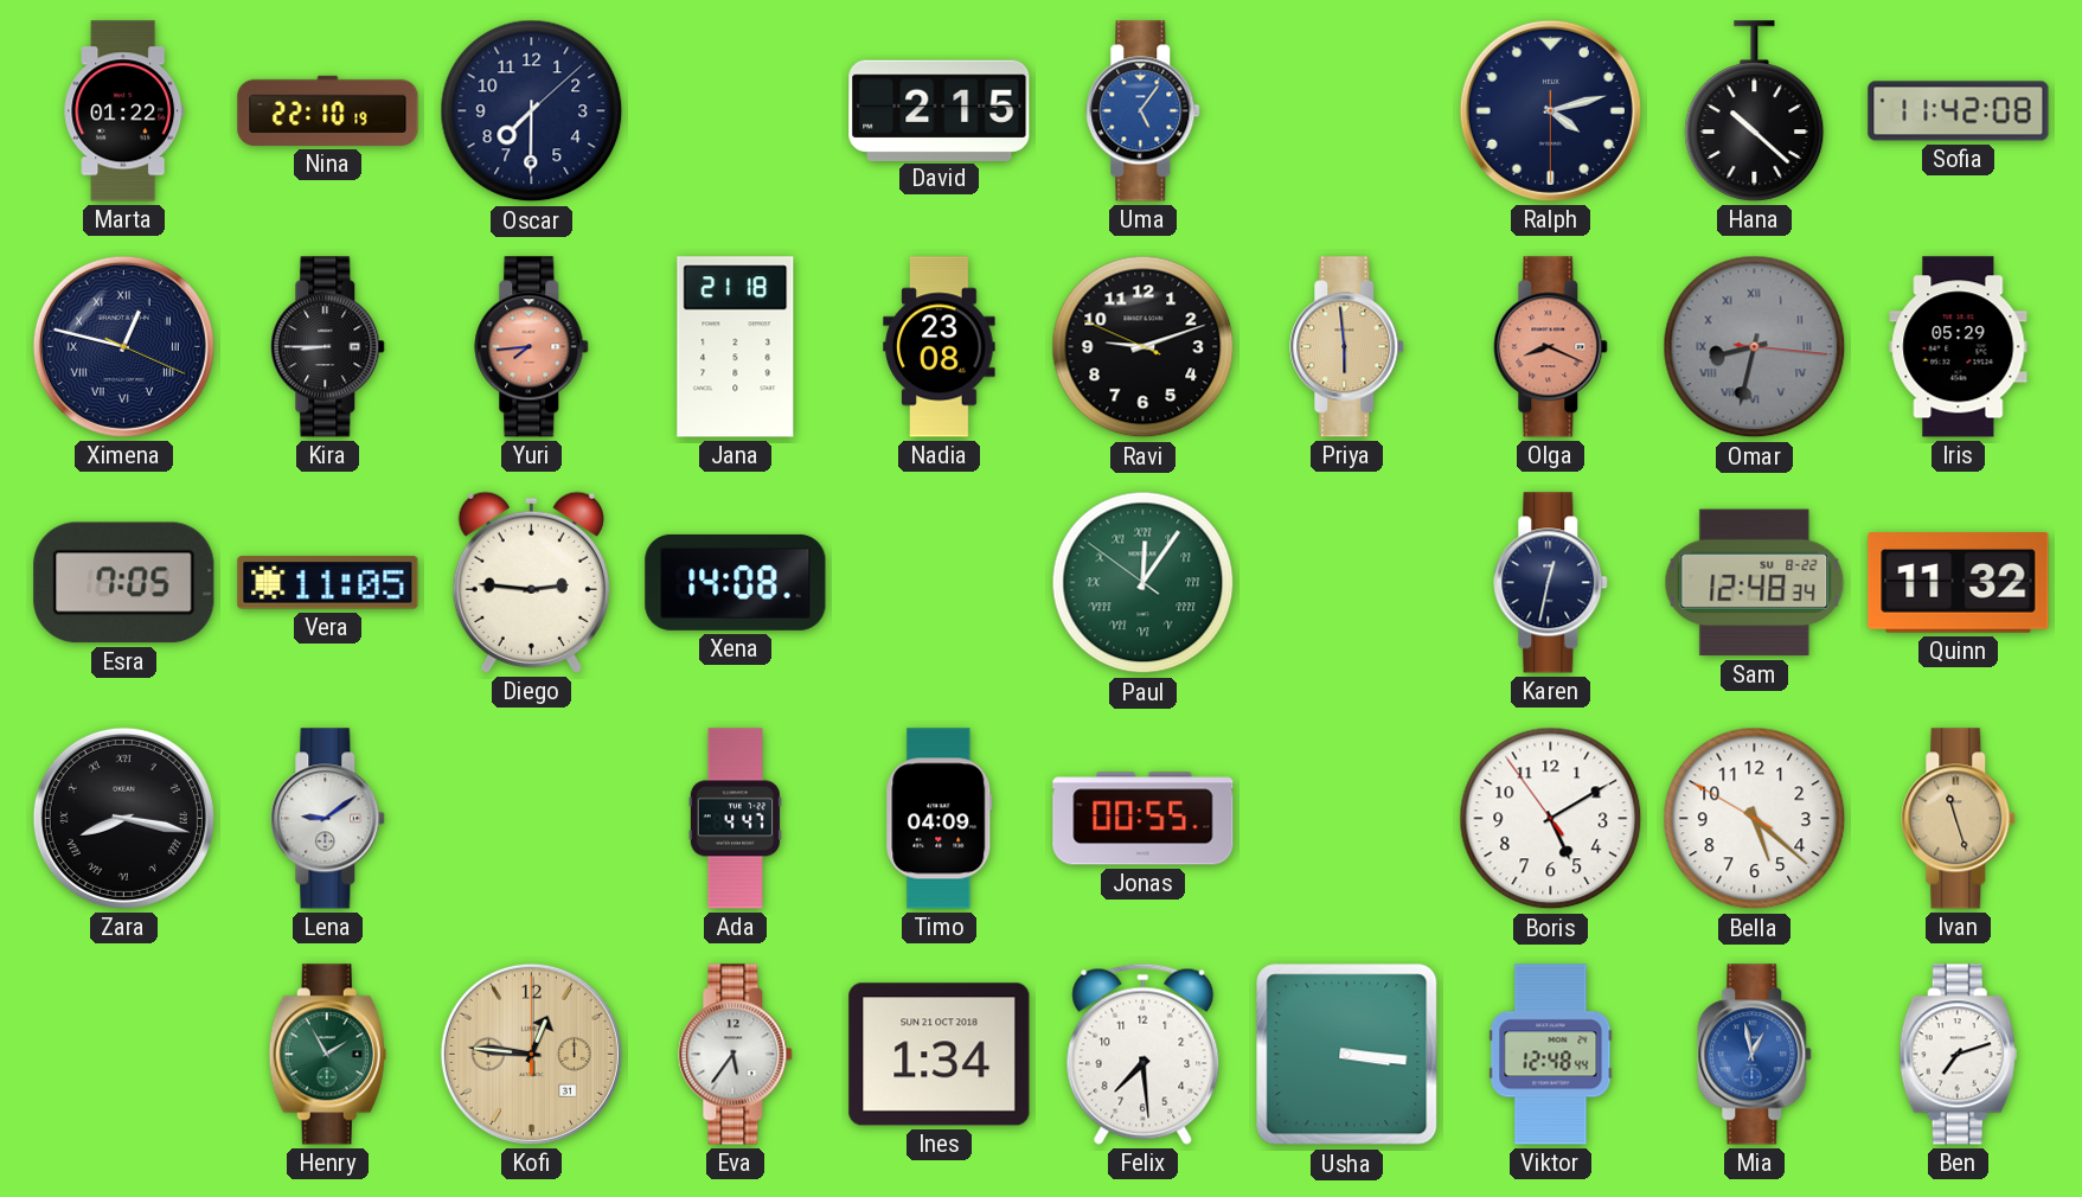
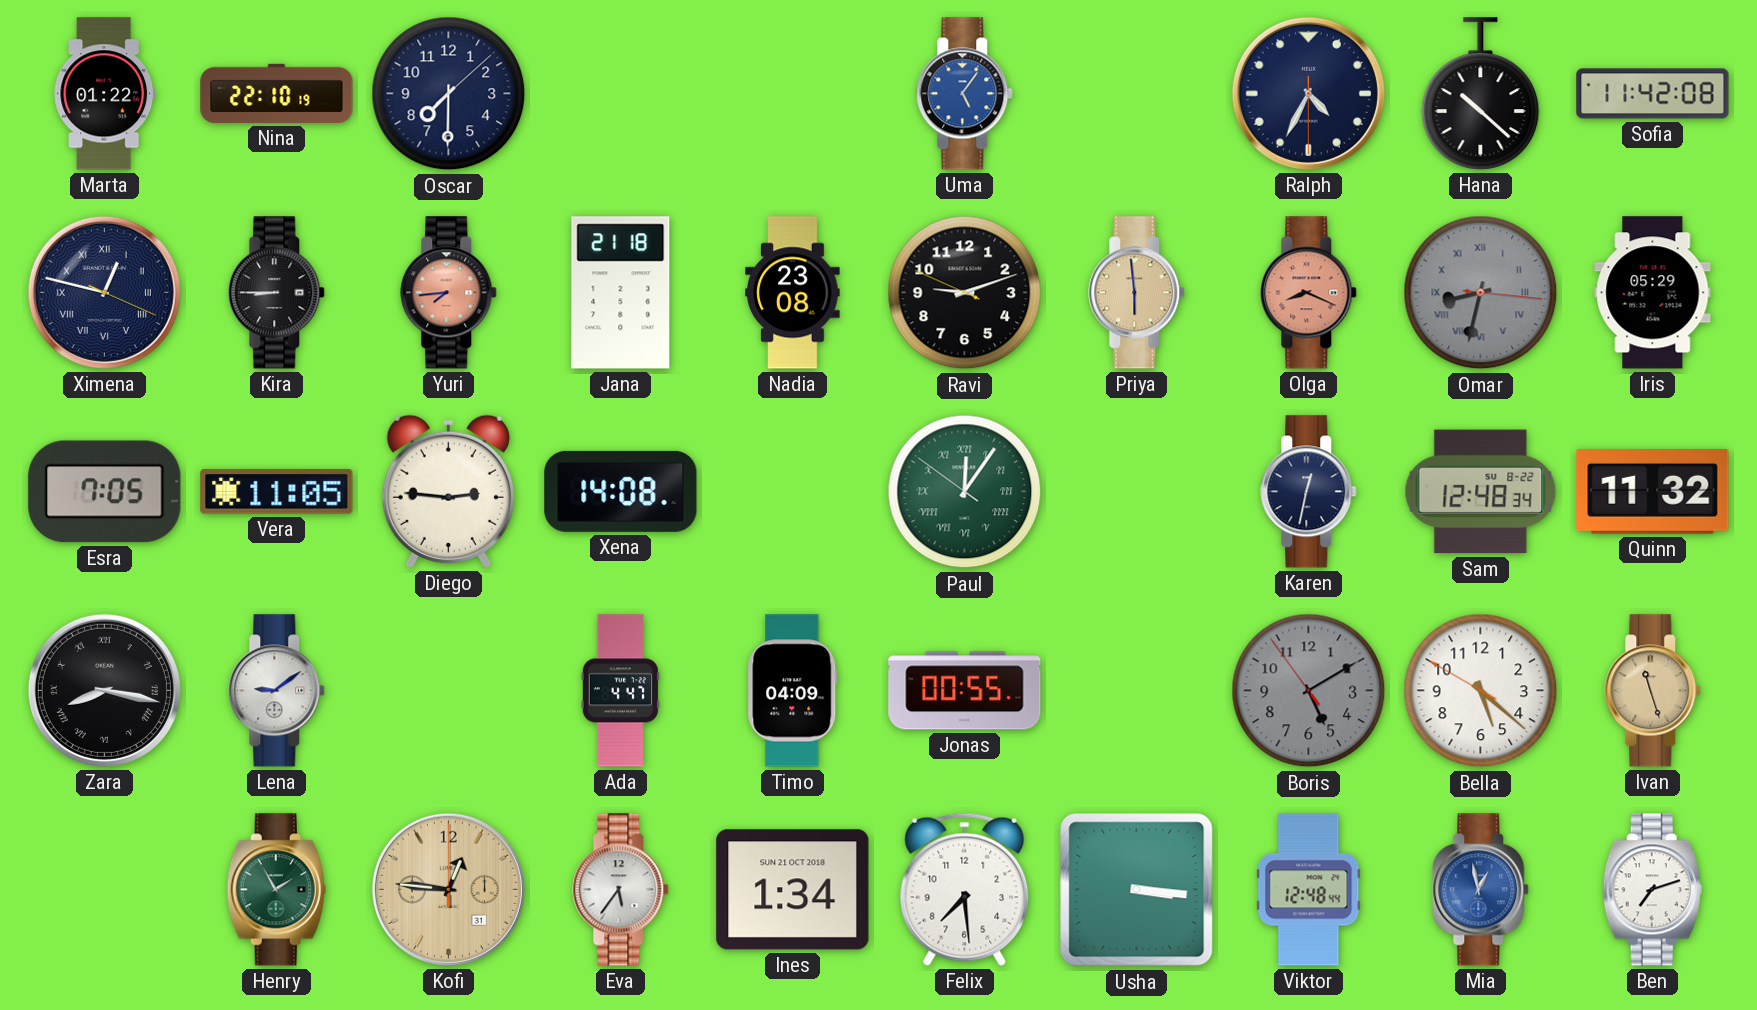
David: 2:15 -> none (940, 110)
Ralph: 4:12 -> 4:34 (1308, 93)
Boris dial: white -> grey (1309, 691)
